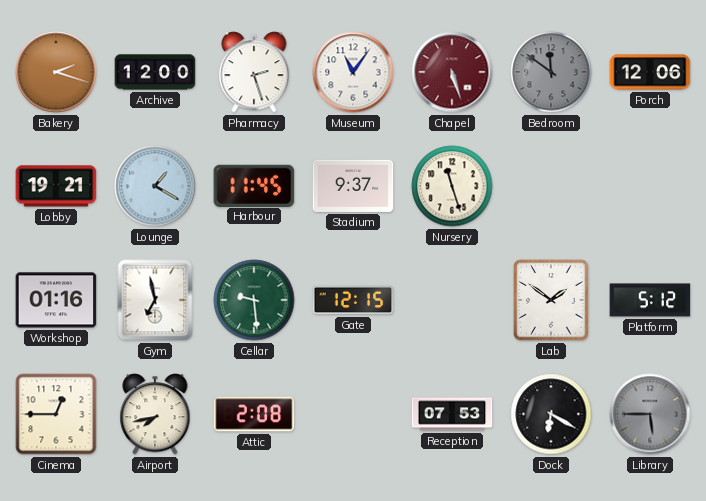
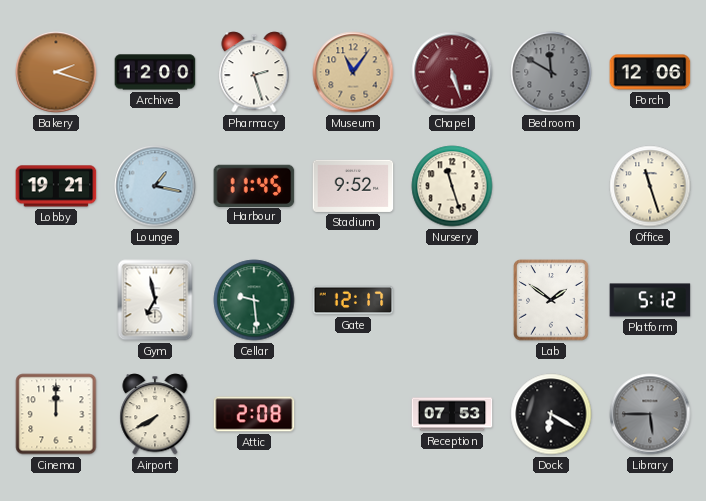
Museum dial: white -> champagne (353, 72)
Bedroom: 11:51 -> 11:50 (551, 72)
Lounge: 1:20 -> 1:17 (155, 186)
Stadium: 9:37 -> 9:52 (353, 186)
Office: none -> 11:27 (650, 186)
Workshop: 01:16 -> none (56, 300)
Gate: 12:15 -> 12:17 (353, 300)
Cinema: 12:45 -> 12:00 (56, 414)
Airport: 7:43 -> 7:40 (155, 414)
